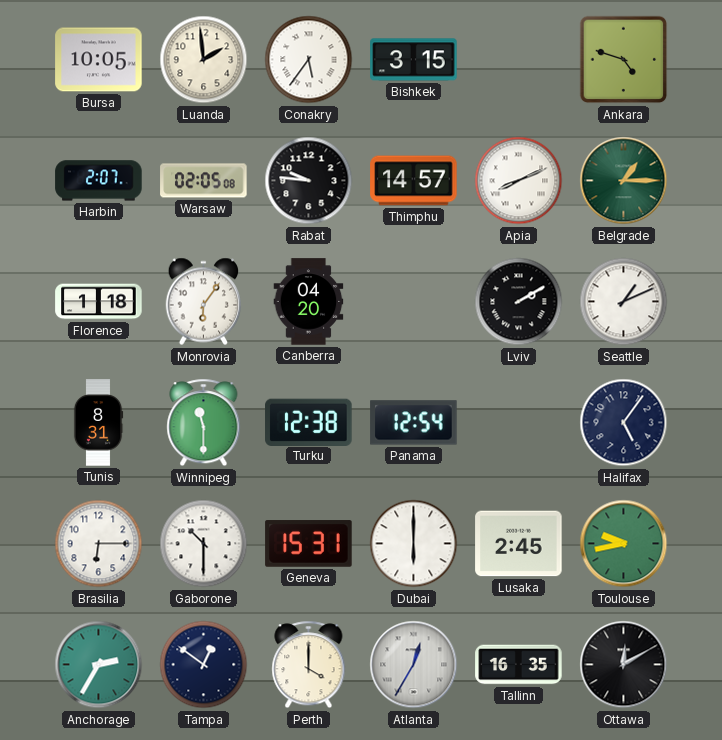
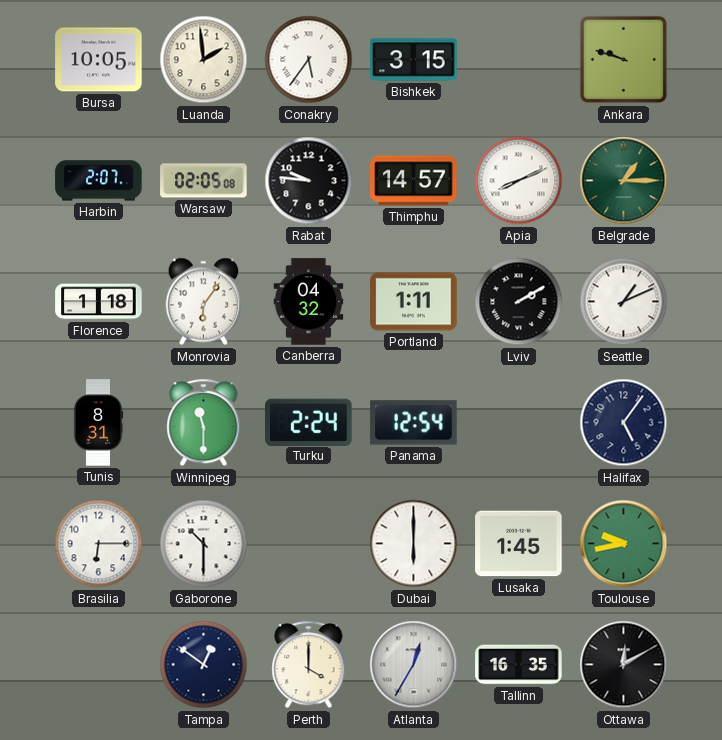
Ankara: 4:48 -> 9:48 (624, 60)
Canberra: 04:20 -> 04:32 (309, 302)
Portland: none -> 1:11 (414, 302)
Turku: 12:38 -> 2:24 (309, 422)
Geneva: 15:31 -> none (309, 544)
Lusaka: 2:45 -> 1:45 (519, 544)
Anchorage: 2:35 -> none (99, 665)
